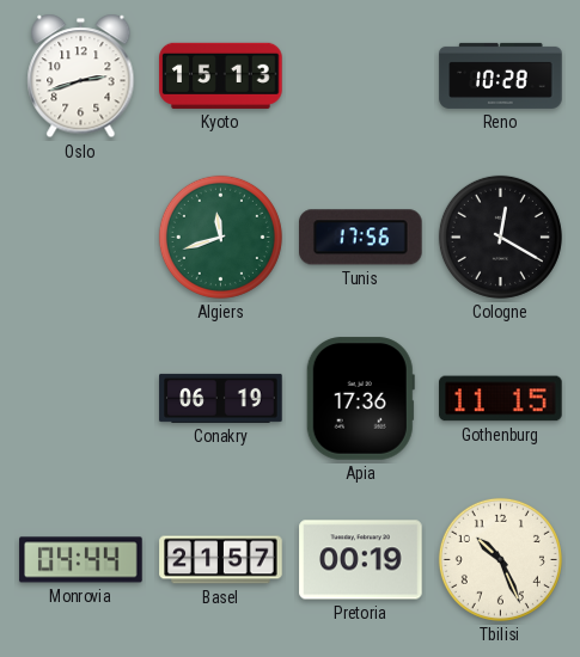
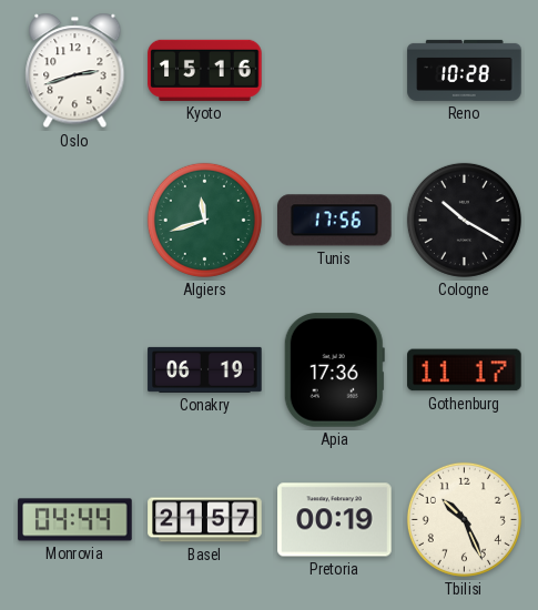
Kyoto: 15:13 -> 15:16 (205, 70)
Cologne: 12:20 -> 10:20 (464, 220)
Gothenburg: 11:15 -> 11:17 (465, 370)
